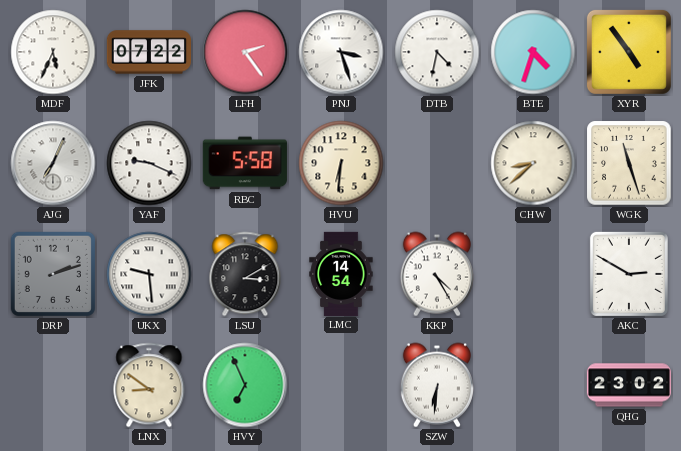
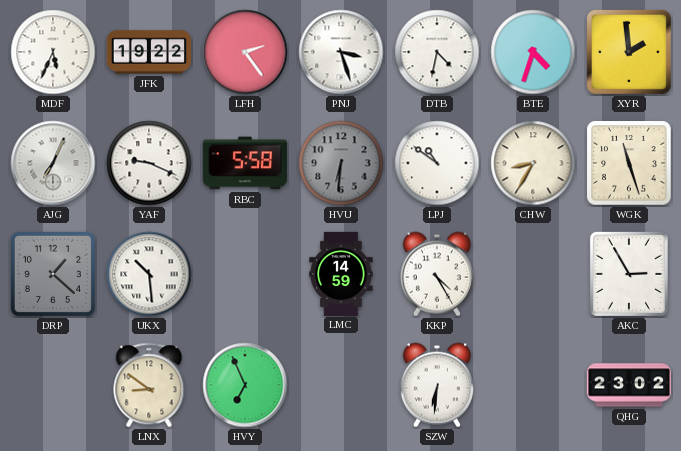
JFK: 07:22 -> 19:22 (148, 52)
XYR: 4:54 -> 1:59 (629, 52)
HVU dial: cream -> grey (341, 163)
LPJ: none -> 10:51 (437, 163)
CHW: 8:38 -> 8:35 (533, 163)
DRP: 2:12 -> 1:22 (53, 274)
UKX: 9:29 -> 10:29 (149, 274)
LSU: 3:10 -> none (245, 274)
LMC: 14:54 -> 14:59 (341, 273)
AKC: 2:50 -> 2:55 (629, 274)
